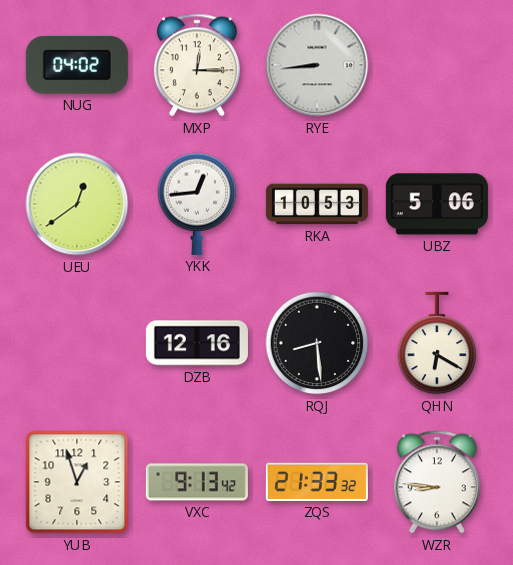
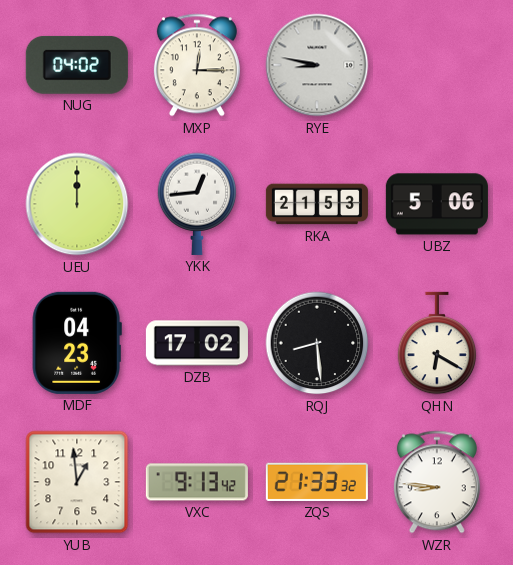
RYE: 8:44 -> 8:47 (317, 65)
UEU: 12:39 -> 12:00 (77, 204)
RKA: 10:53 -> 21:53 (317, 204)
MDF: none -> 04:23 (77, 343)
DZB: 12:16 -> 17:02 (197, 343)
YUB: 12:57 -> 12:59 (77, 482)
